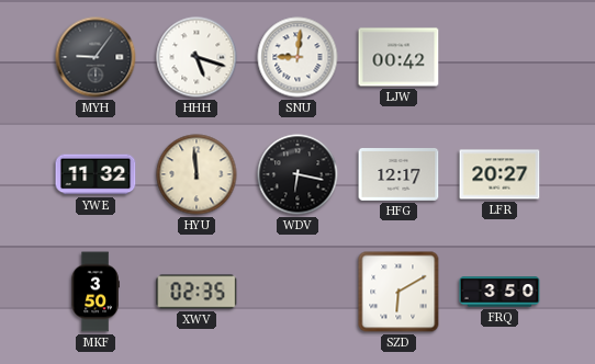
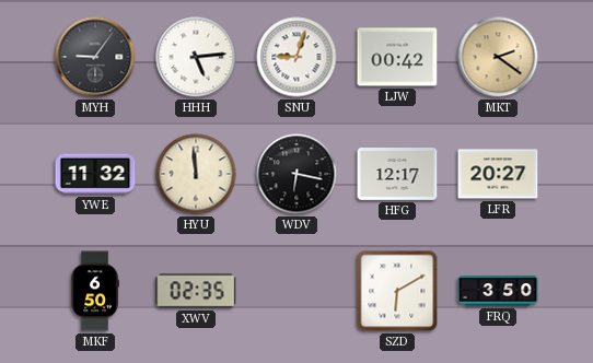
HHH: 5:18 -> 5:14 (196, 57)
SNU: 9:01 -> 9:03 (296, 57)
MKT: none -> 2:21 (498, 57)
MKF: 3:50 -> 6:50 (95, 291)
